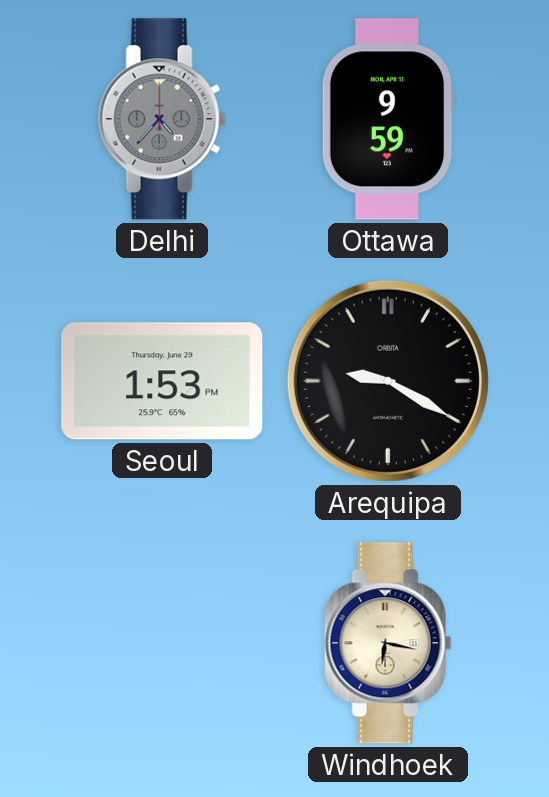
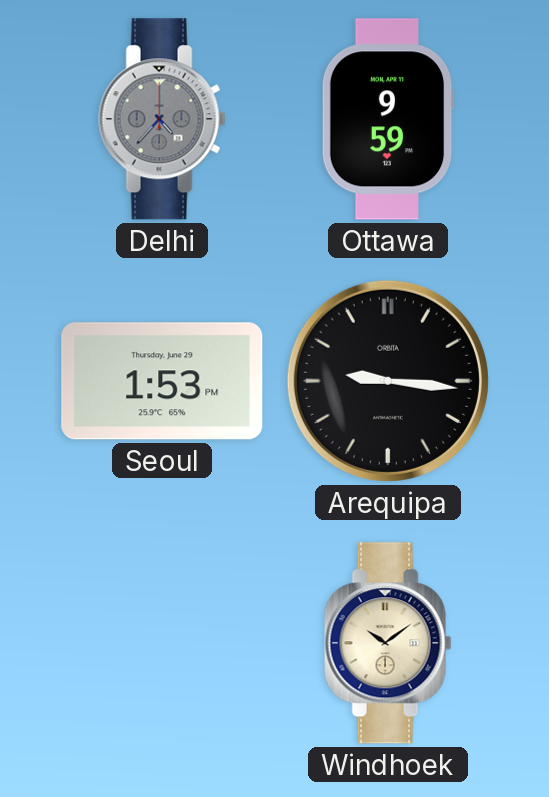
Arequipa: 9:20 -> 9:16 (388, 381)
Windhoek: 6:17 -> 10:09 (388, 643)
